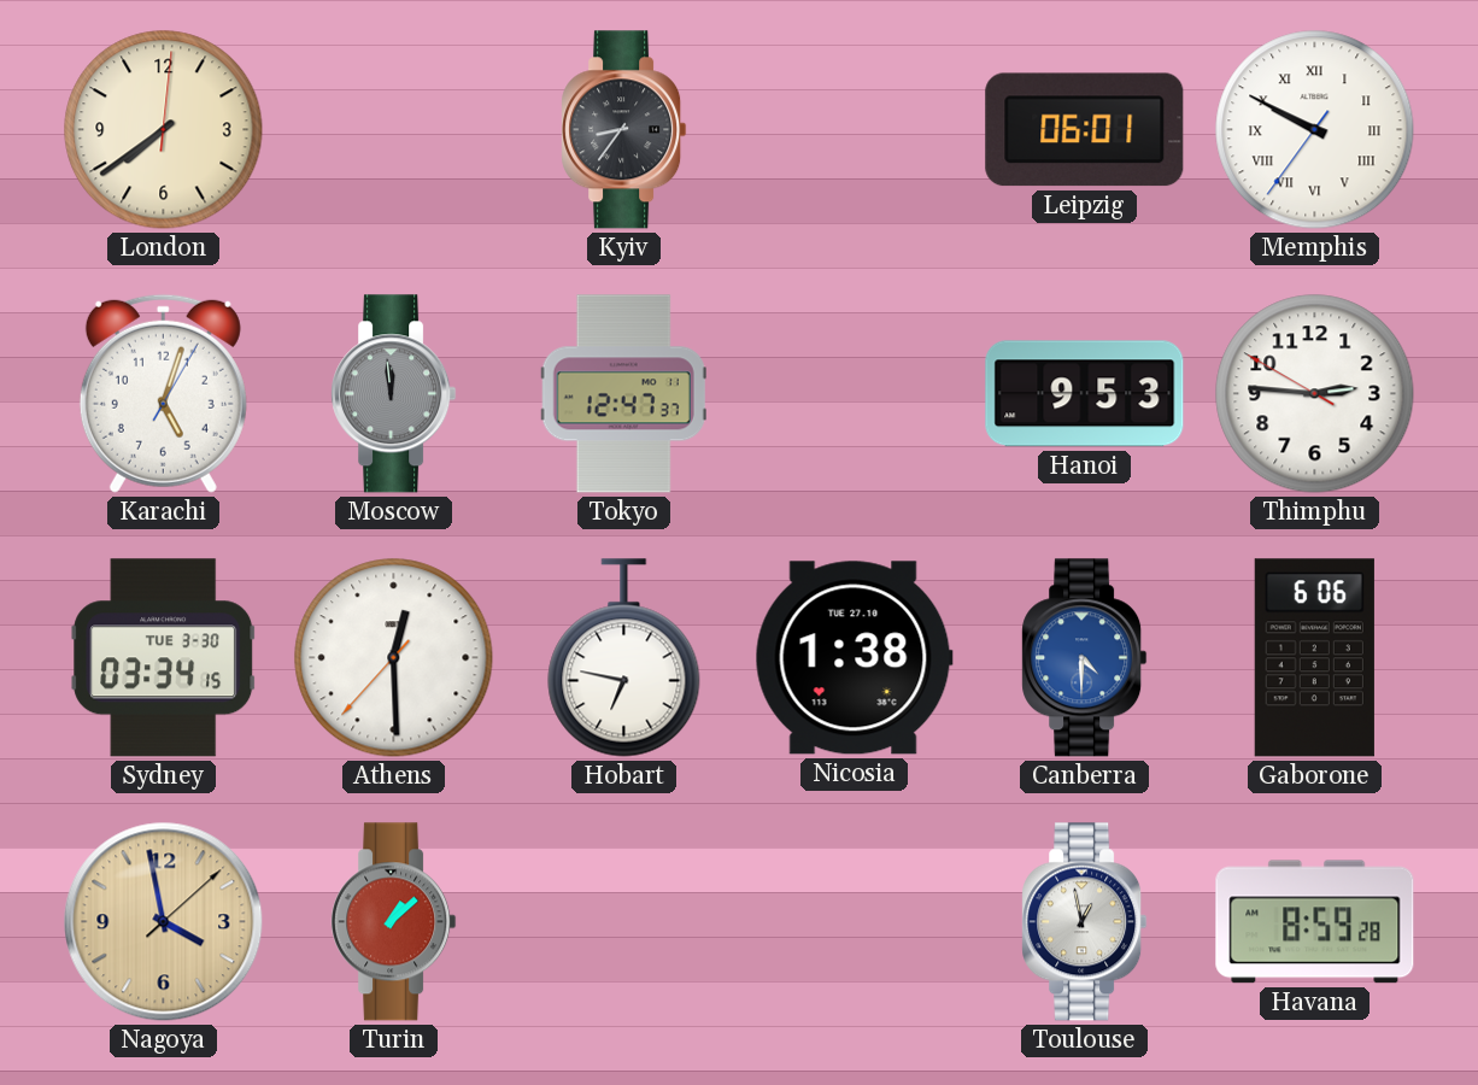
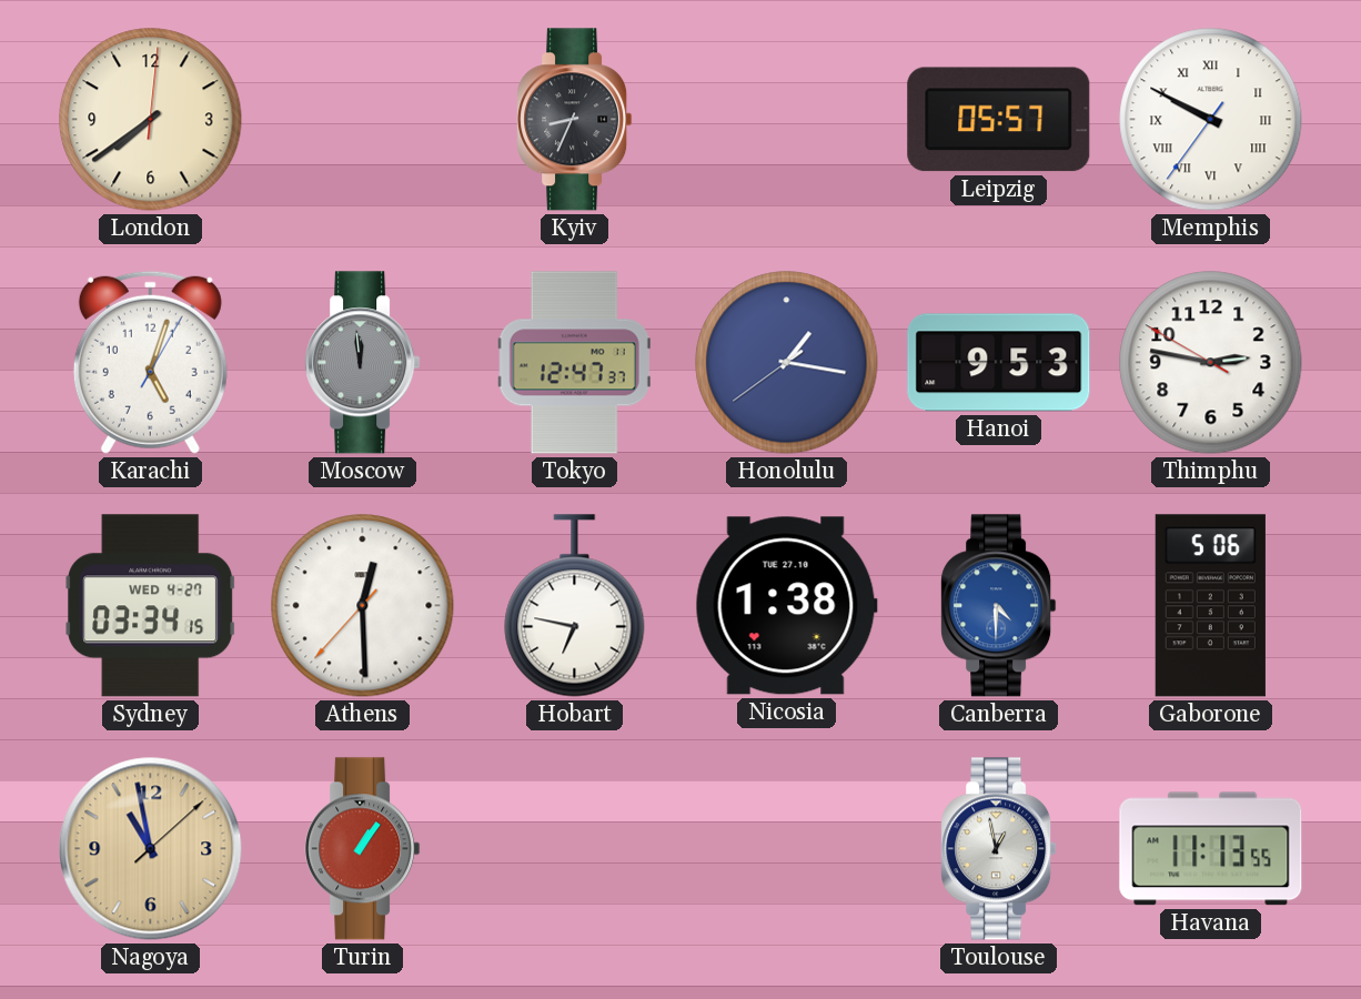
Kyiv: 8:36 -> 8:34 (575, 120)
Leipzig: 06:01 -> 05:57 (999, 120)
Honolulu: none -> 1:16 (787, 363)
Thimphu: 2:45 -> 2:46 (1211, 363)
Sydney date: TUE 3-30 -> WED 4-27 (151, 606)
Gaborone: 6:06 -> 5:06 (1210, 606)
Nagoya: 3:58 -> 10:58 (151, 849)
Turin: 1:08 -> 1:06 (363, 849)
Havana: 8:59 -> 11:13 (1211, 849)
